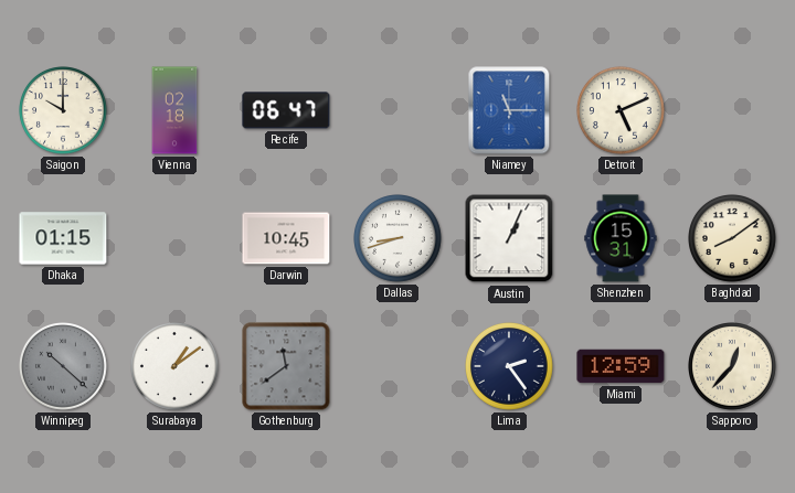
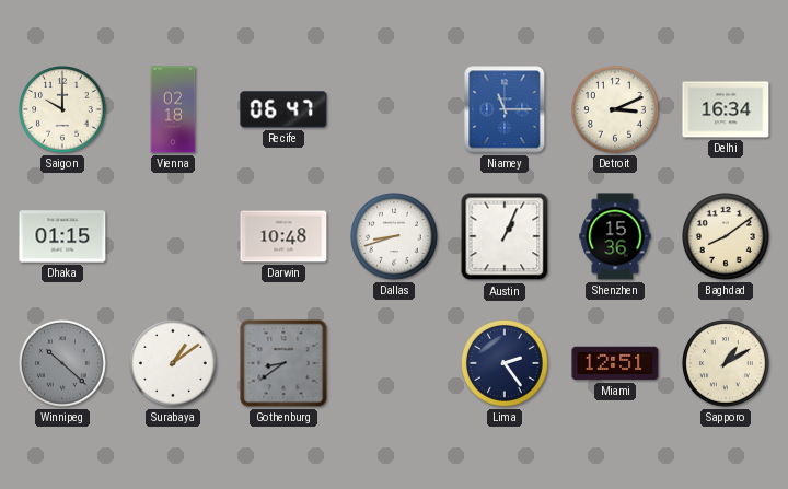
Detroit: 5:11 -> 3:11 (616, 110)
Delhi: none -> 16:34 (726, 109)
Darwin: 10:45 -> 10:48 (283, 236)
Shenzhen: 15:31 -> 15:36 (615, 236)
Gothenburg: 11:39 -> 8:39 (283, 363)
Miami: 12:59 -> 12:51 (615, 363)
Sapporo: 12:37 -> 1:10 (727, 364)
